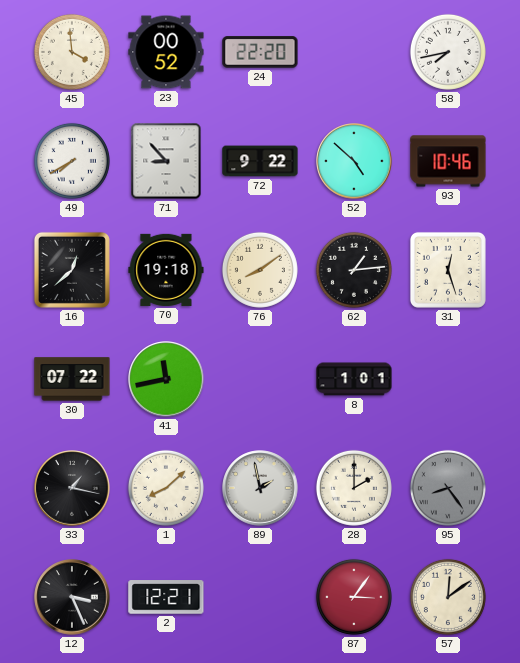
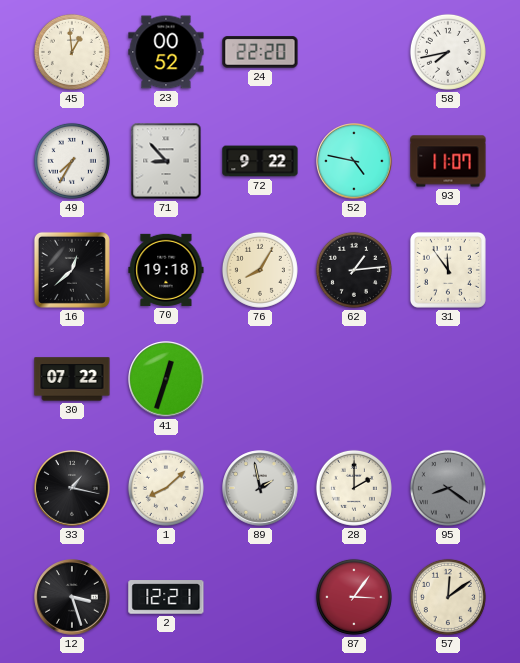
45: 3:59 -> 12:59 (72, 52)
49: 7:40 -> 7:35 (72, 161)
52: 4:52 -> 4:47 (354, 161)
93: 10:46 -> 11:07 (448, 161)
76: 8:09 -> 8:05 (260, 270)
31: 12:27 -> 11:54 (448, 270)
41: 11:43 -> 12:33 (166, 379)
8: 1:01 -> none (354, 379)
95: 8:24 -> 8:21 (448, 488)
12: 3:26 -> 3:27 (72, 597)
